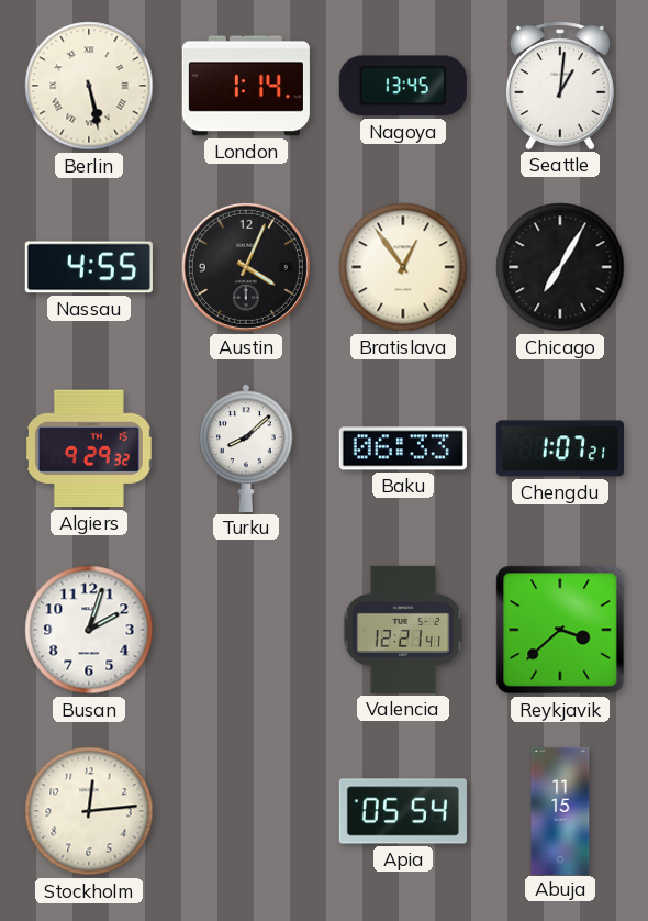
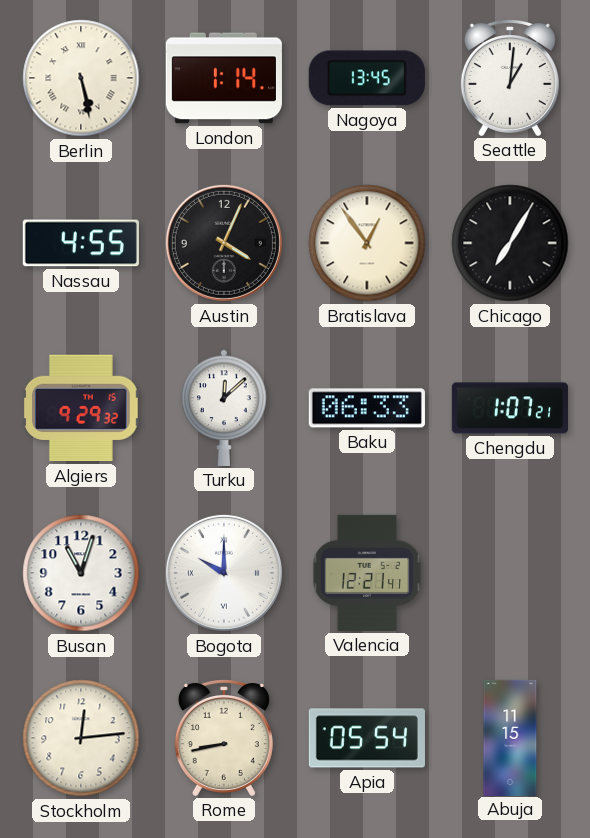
Turku: 8:08 -> 12:08 (224, 408)
Busan: 2:03 -> 11:03 (81, 573)
Bogota: none -> 10:00 (224, 573)
Reykjavik: 3:38 -> none (560, 630)
Rome: none -> 8:43 (224, 738)
